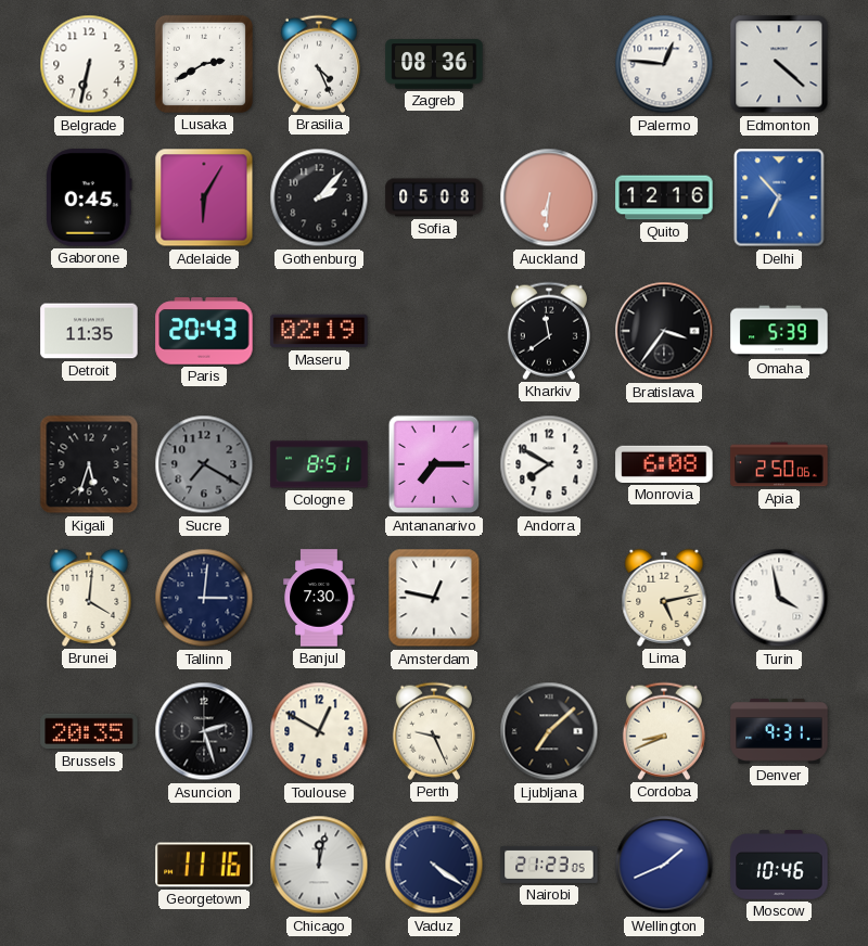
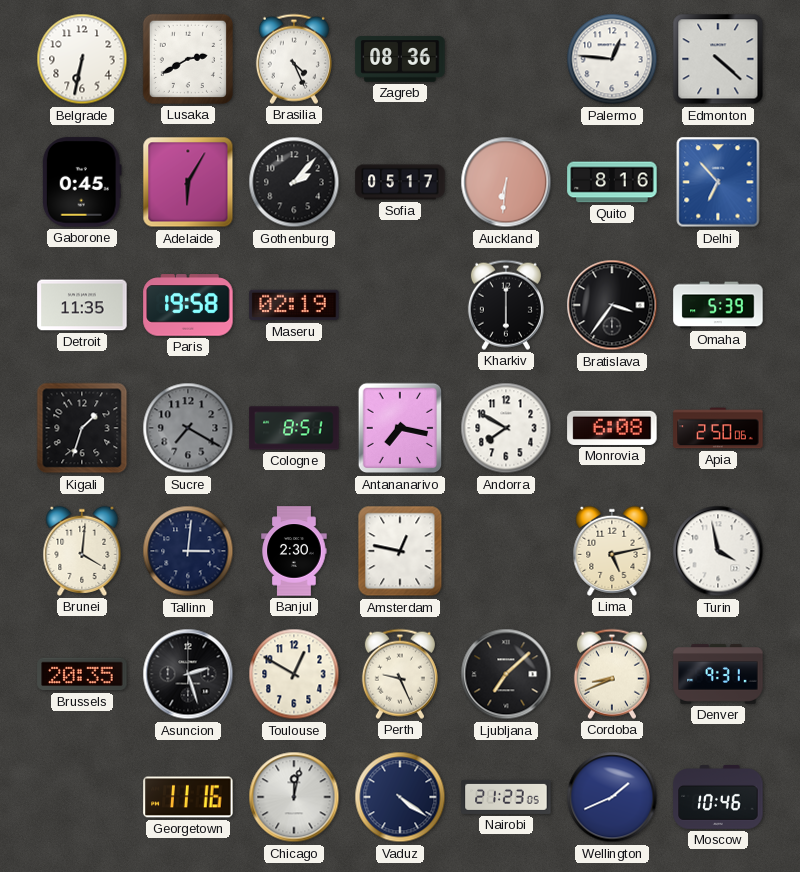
Sofia: 05:08 -> 05:17 (400, 182)
Quito: 12:16 -> 8:16 (612, 182)
Paris: 20:43 -> 19:58 (188, 305)
Kharkiv: 11:39 -> 6:00 (506, 305)
Kigali: 5:33 -> 1:33 (82, 428)
Antananarivo: 7:15 -> 7:17 (400, 428)
Banjul: 7:30 -> 2:30 (294, 551)
